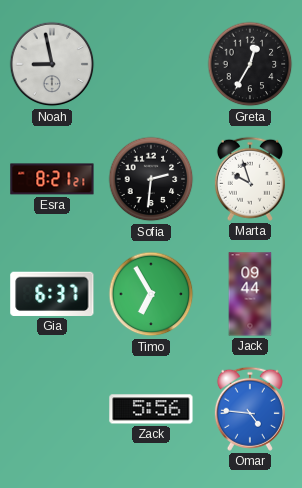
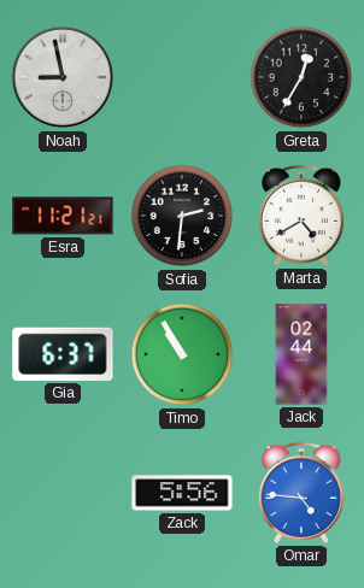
Esra: 8:21 -> 11:21 (63, 216)
Marta: 9:57 -> 4:40 (301, 216)
Timo: 6:55 -> 10:55 (182, 354)
Jack: 09:44 -> 02:44 (301, 354)
